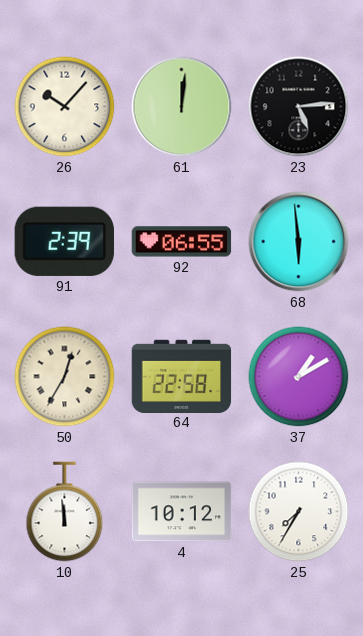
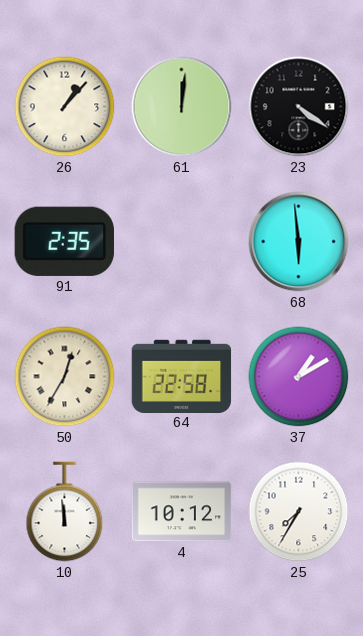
26: 10:07 -> 1:07 (65, 107)
23: 5:14 -> 4:21 (299, 107)
91: 2:39 -> 2:35 (64, 241)
92: 06:55 -> none (182, 242)
